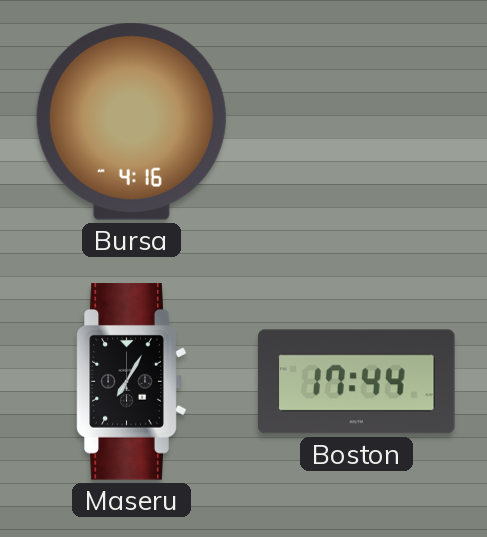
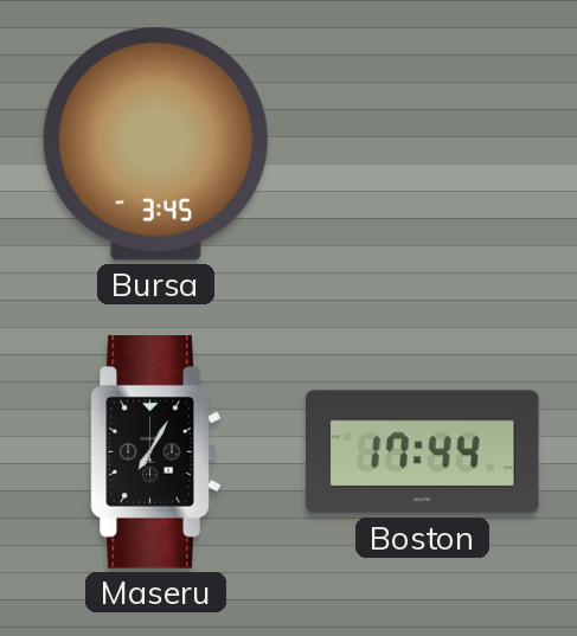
Bursa: 4:16 -> 3:45 (155, 143)
